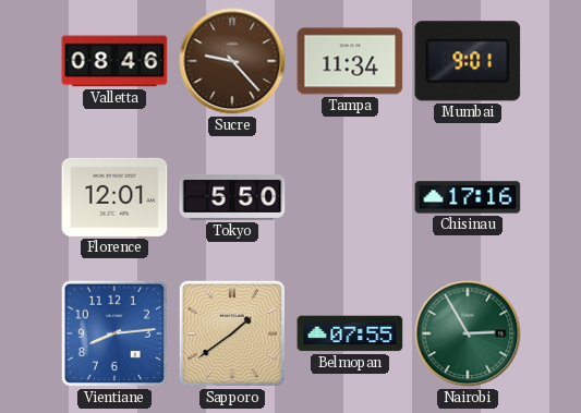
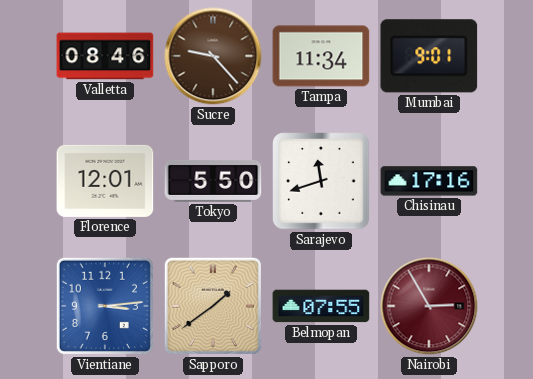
Sarajevo: none -> 11:42 (321, 181)
Vientiane: 8:14 -> 3:14 (105, 306)
Nairobi dial: green -> burgundy (429, 306)
